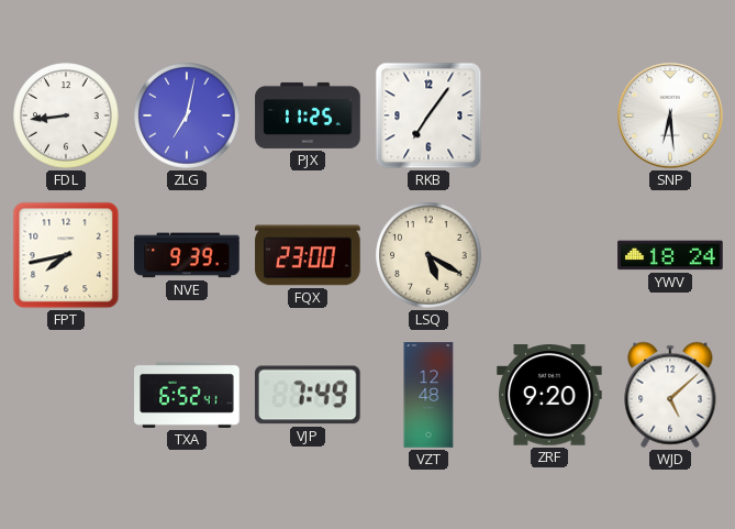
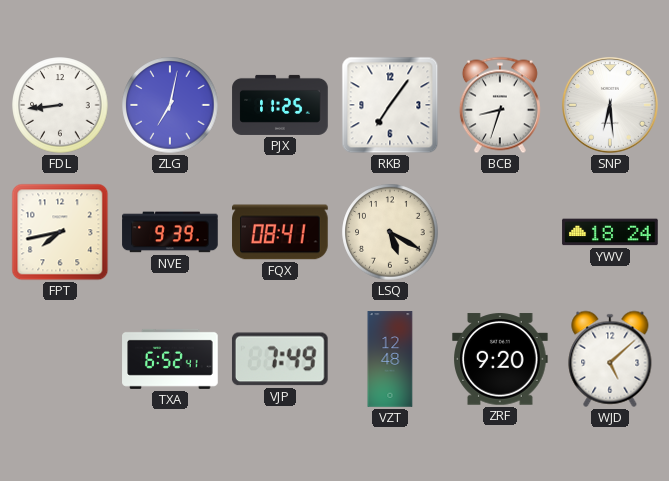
BCB: none -> 8:33 (500, 105)
FQX: 23:00 -> 08:41 (280, 232)
